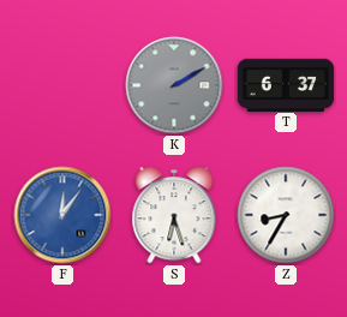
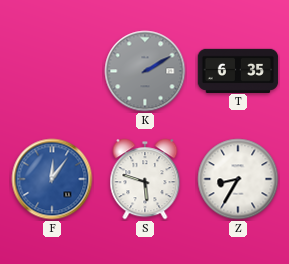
T: 6:37 -> 6:35 (238, 70)
S: 6:27 -> 5:48 (145, 179)
